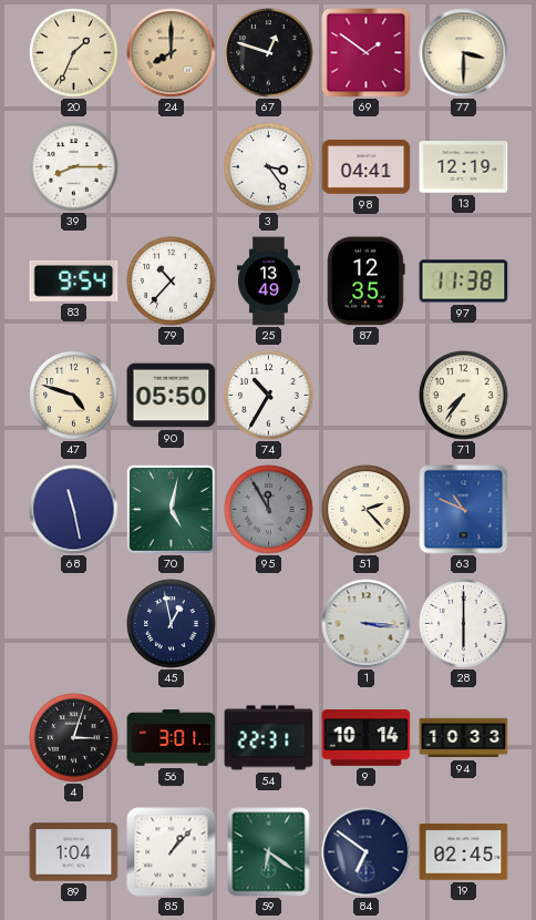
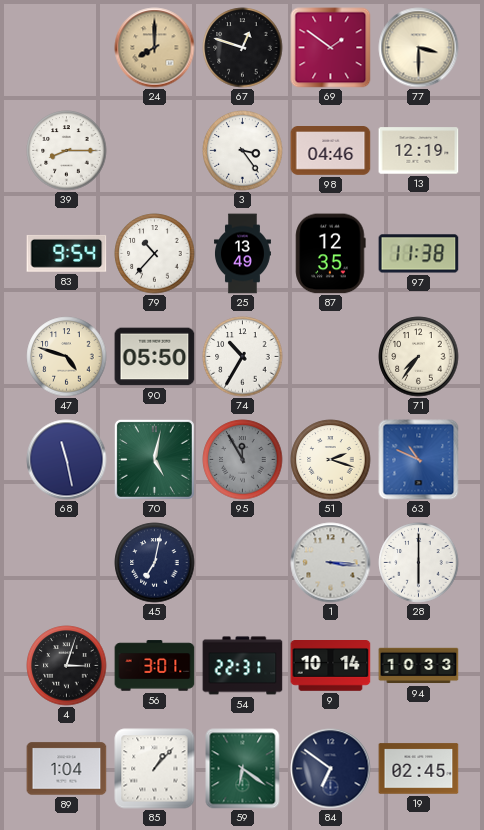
20: 1:34 -> none (74, 53)
98: 04:41 -> 04:46 (331, 151)
51: 2:23 -> 2:18 (331, 460)
45: 12:58 -> 7:02 (155, 563)
